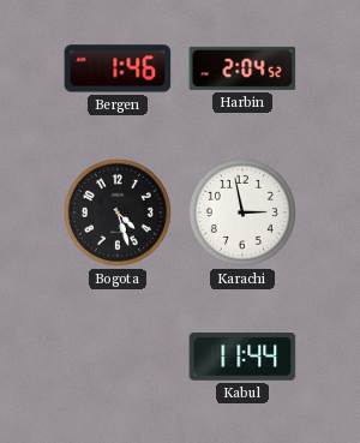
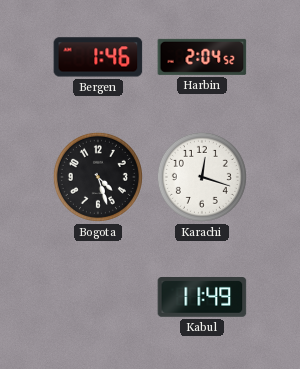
Karachi: 2:58 -> 12:18 (202, 177)
Kabul: 11:44 -> 11:49 (202, 298)
